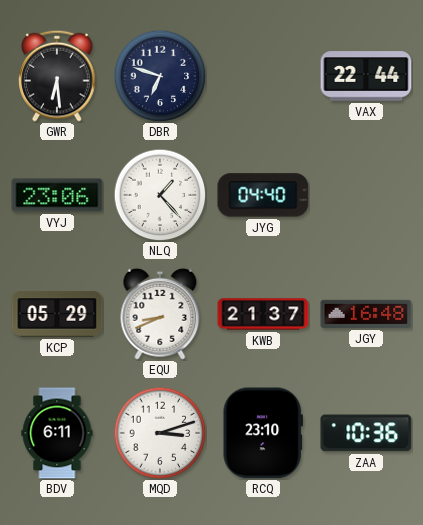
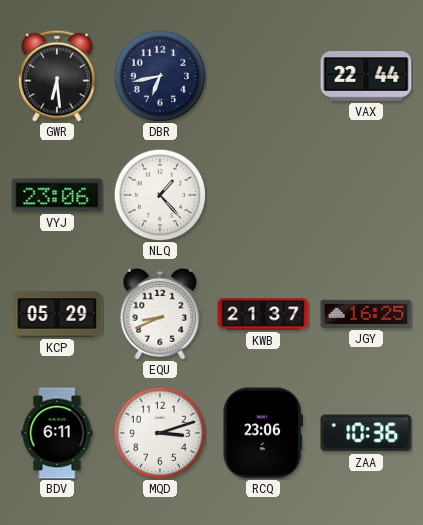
DBR: 6:48 -> 6:43 (160, 76)
JYG: 04:40 -> none (263, 195)
JGY: 16:48 -> 16:25 (366, 314)
RCQ: 23:10 -> 23:06 (263, 433)
